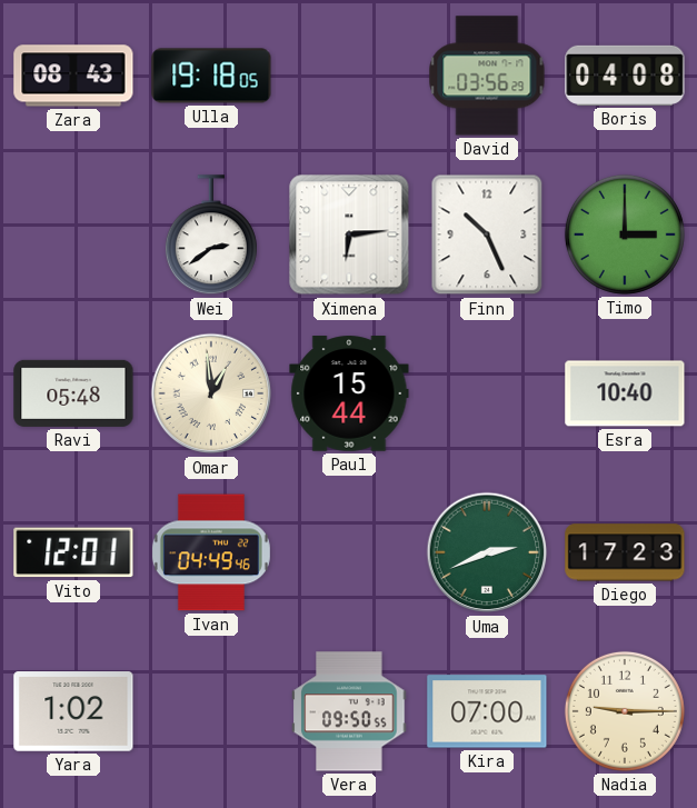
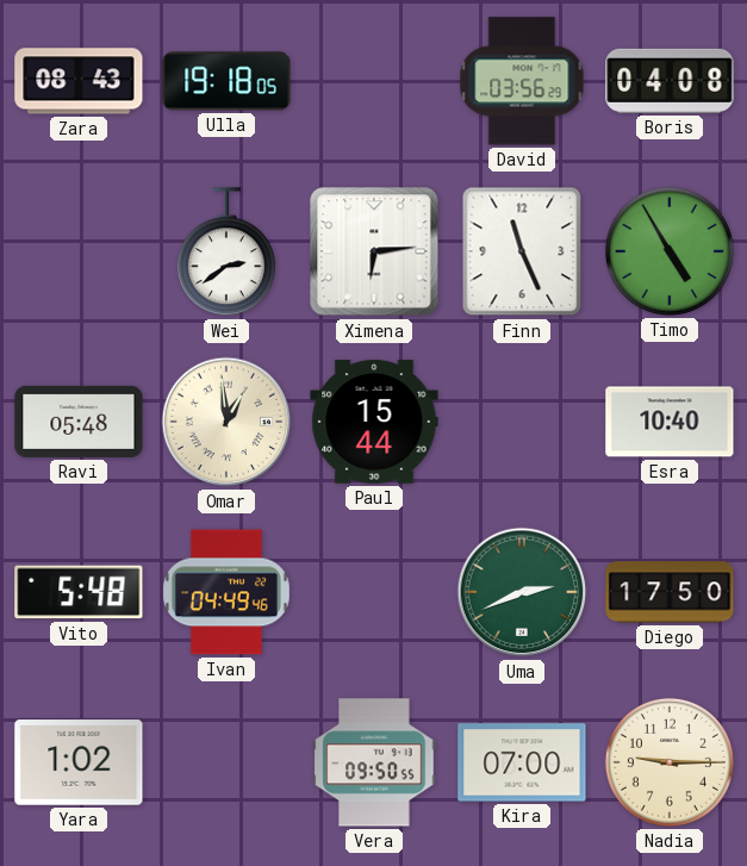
Finn: 10:26 -> 11:26 (522, 251)
Timo: 3:00 -> 4:55 (670, 251)
Vito: 12:01 -> 5:48 (79, 592)
Diego: 17:23 -> 17:50 (670, 592)
